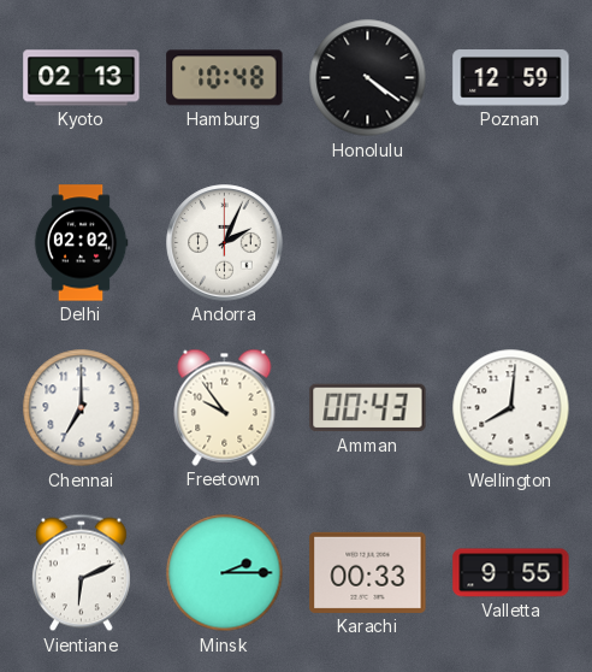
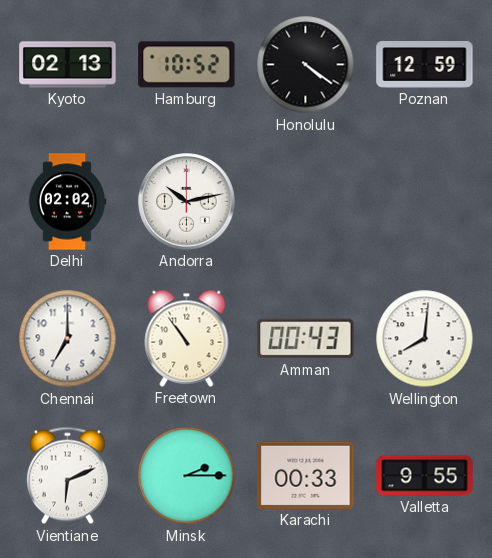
Hamburg: 10:48 -> 10:52 (187, 65)
Andorra: 2:04 -> 10:13 (187, 202)
Freetown: 9:54 -> 10:54 (187, 338)
